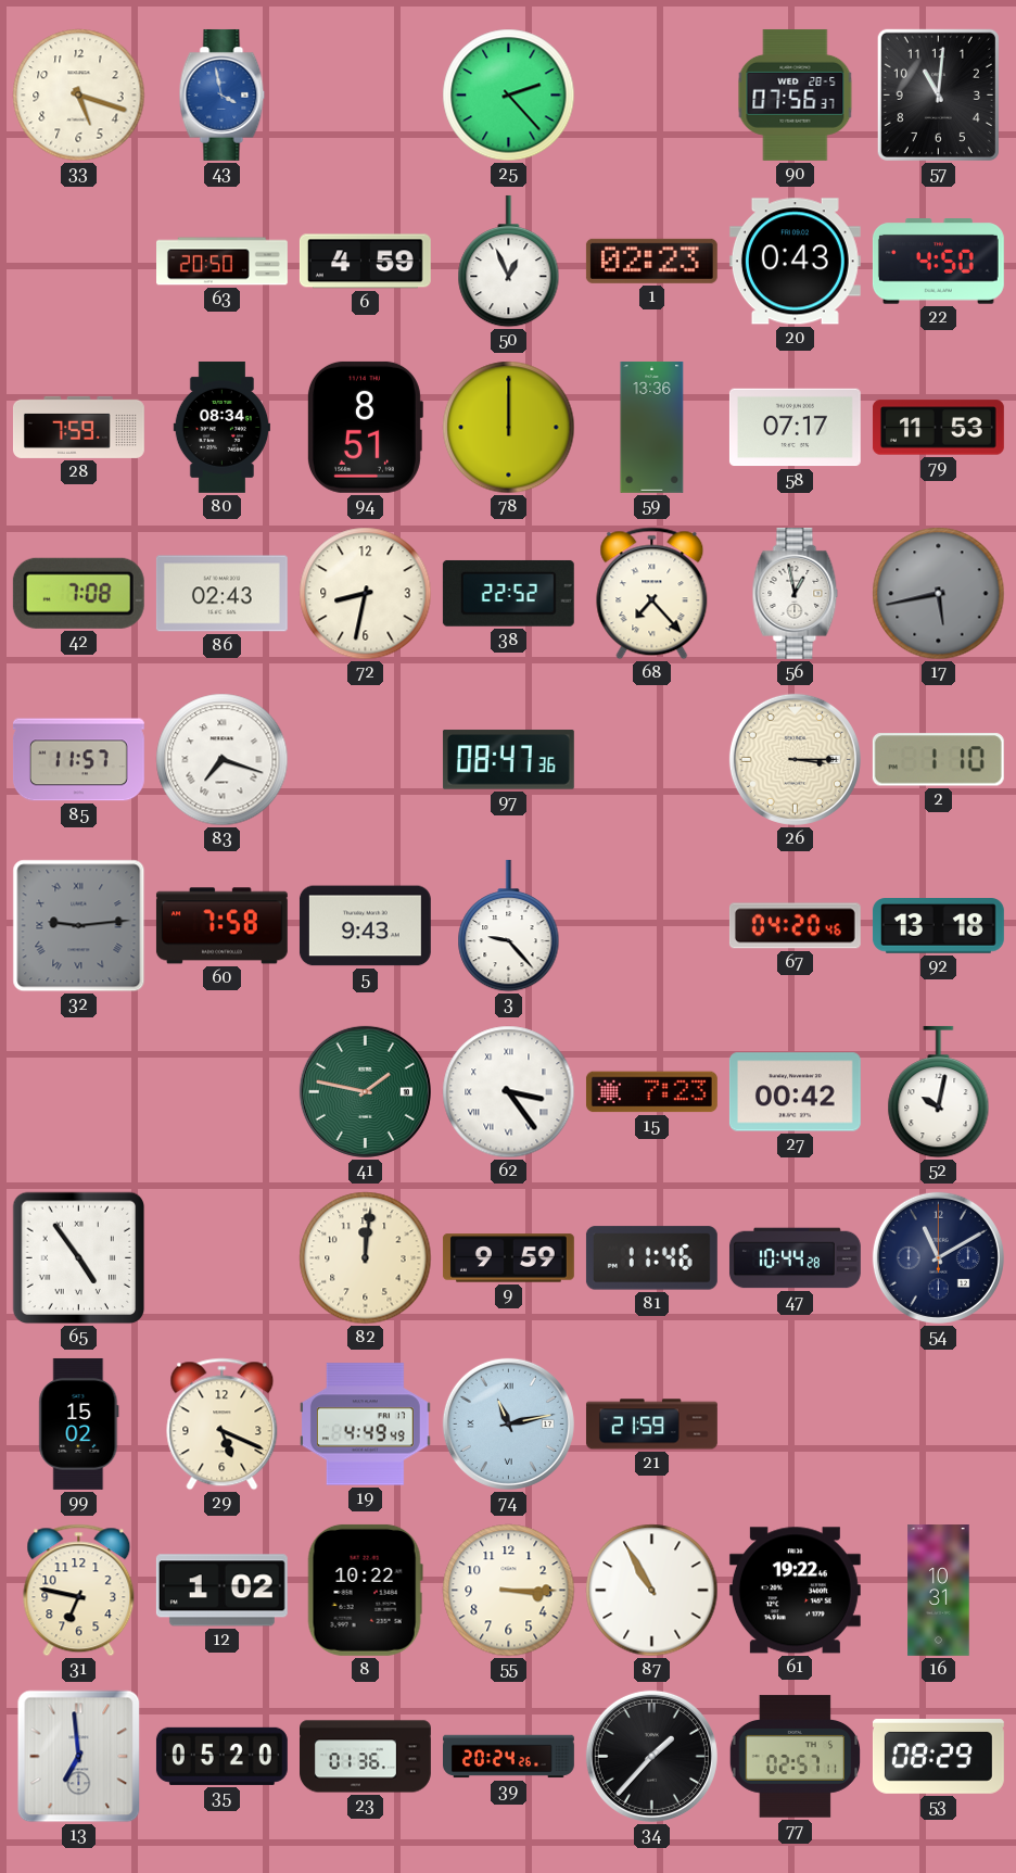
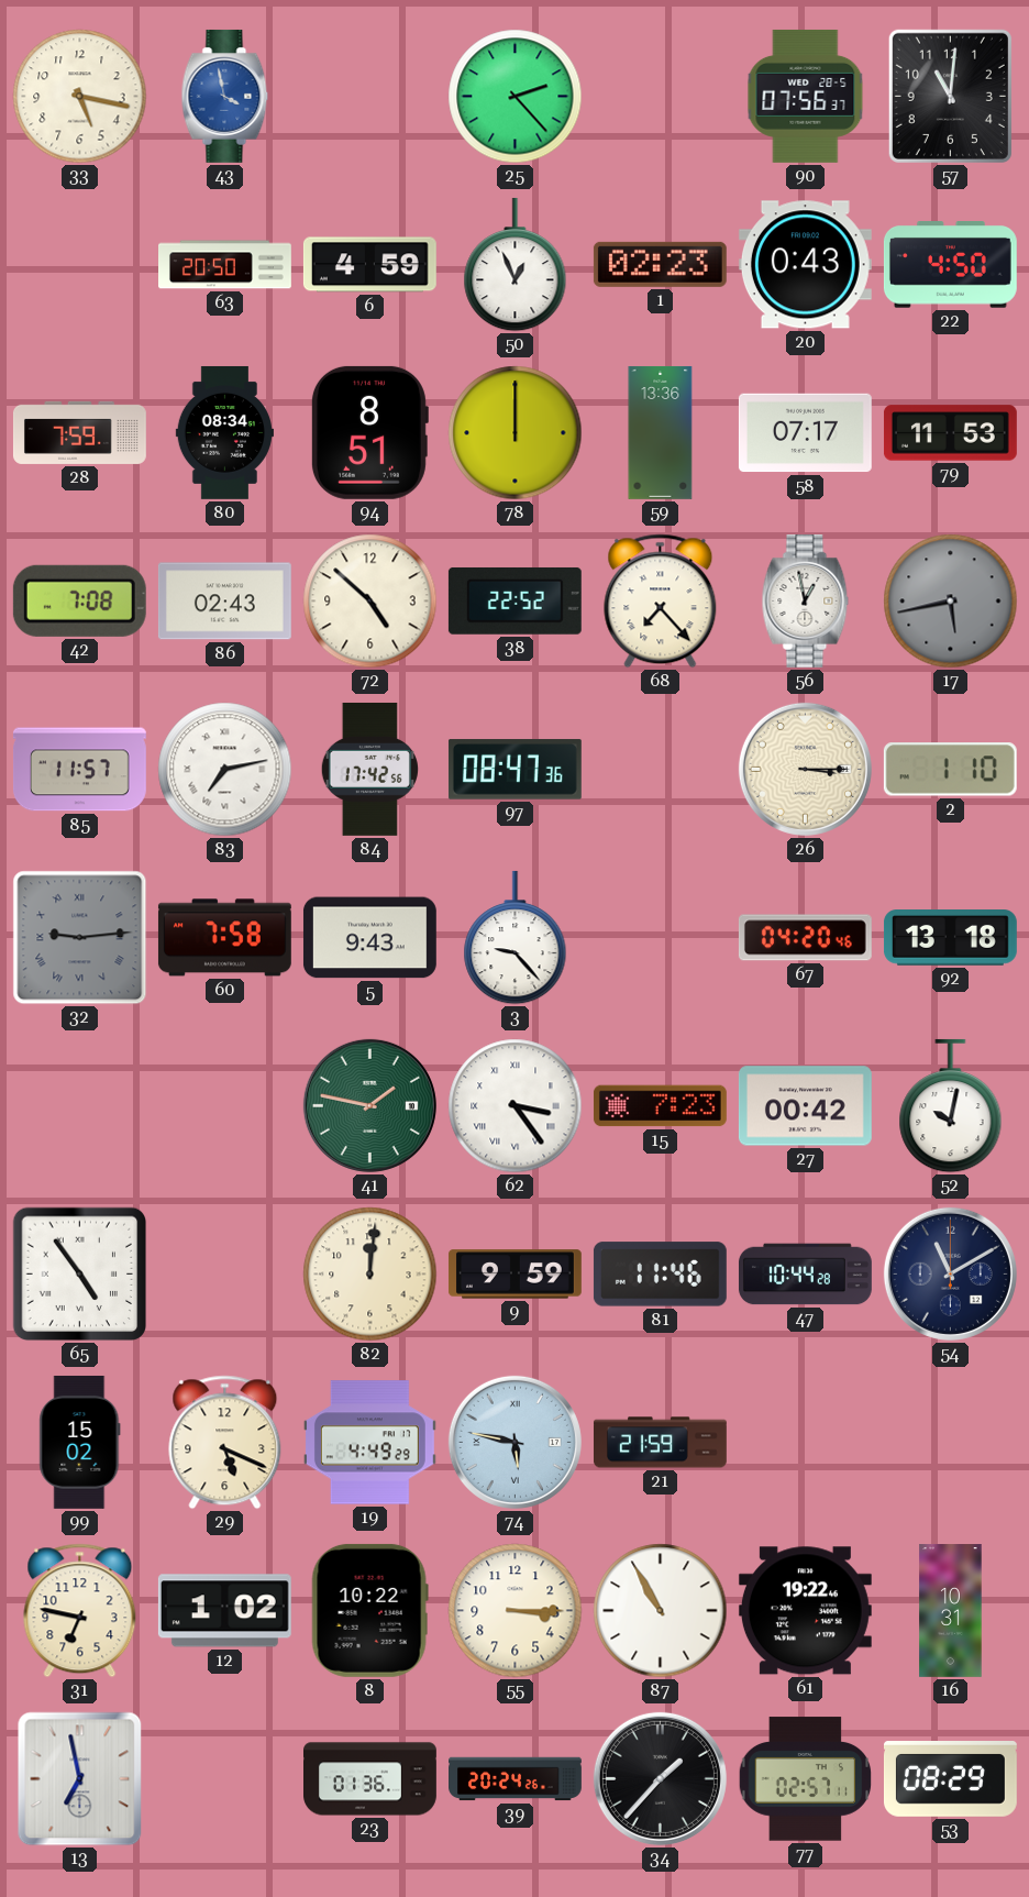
33: 5:18 -> 5:17 (80, 97)
72: 8:32 -> 4:52 (370, 602)
83: 7:18 -> 7:13 (225, 770)
84: none -> 17:42 (369, 769)
19: 4:49:49 -> 4:49:29 (369, 1443)
74: 11:13 -> 5:47 (514, 1442)
13: 6:59 -> 6:58 (80, 1779)
35: 05:20 -> none (221, 1756)
